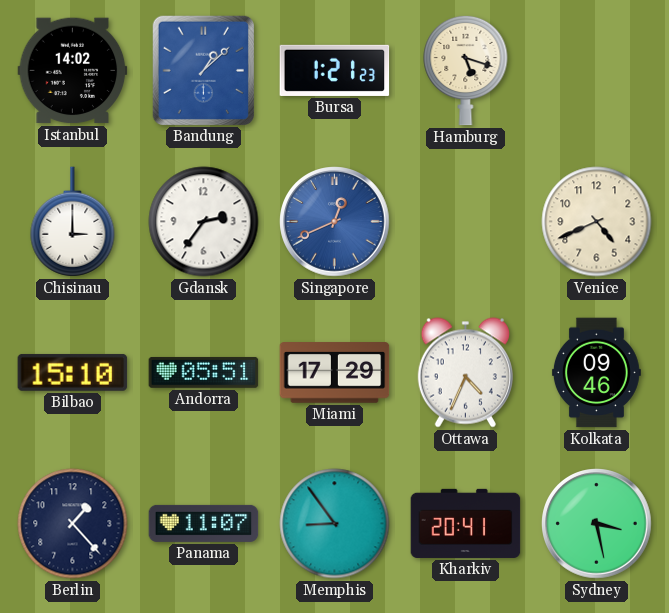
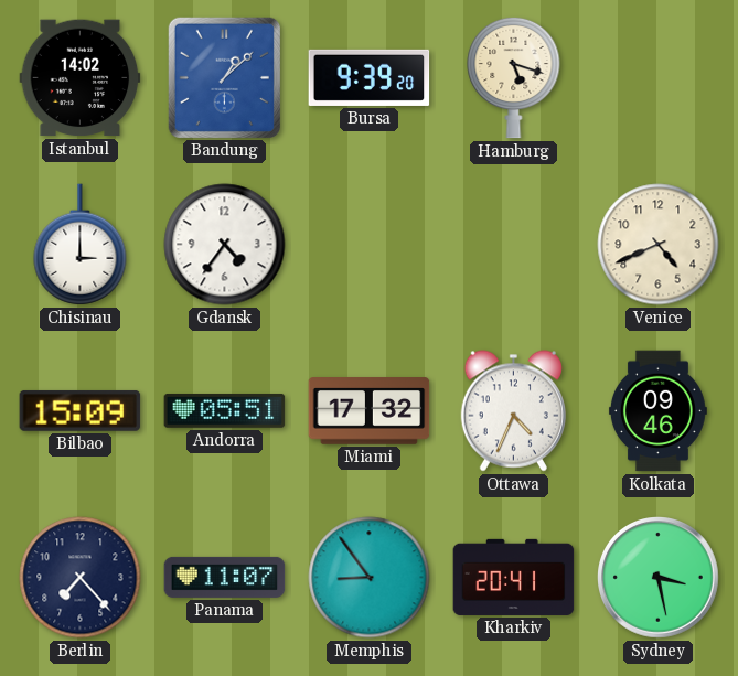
Bursa: 1:21 -> 9:39 (370, 77)
Gdansk: 2:36 -> 4:36 (225, 245)
Singapore: 12:41 -> none (335, 222)
Bilbao: 15:10 -> 15:09 (81, 410)
Miami: 17:29 -> 17:32 (370, 411)
Berlin: 1:23 -> 7:23 (81, 578)
